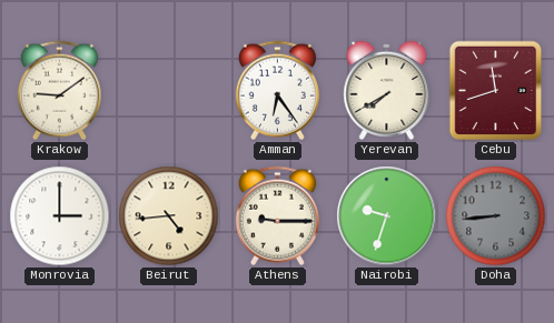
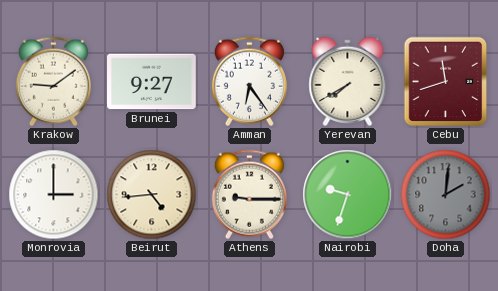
Brunei: none -> 9:27 (152, 82)
Doha: 8:44 -> 2:01 (446, 195)
